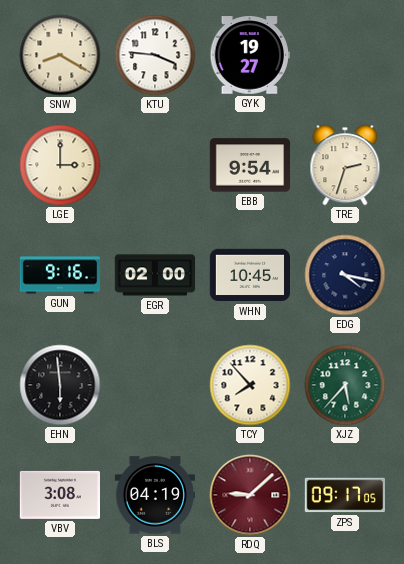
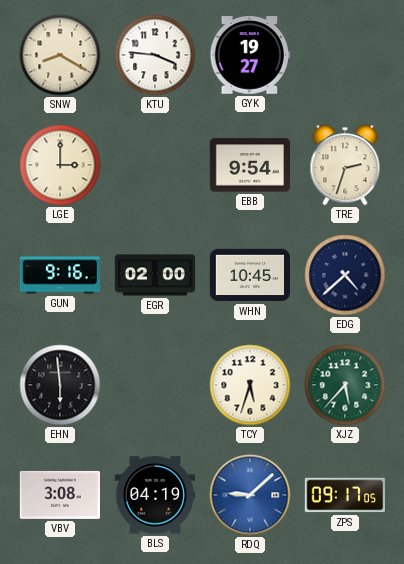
EDG: 4:17 -> 4:38 (345, 275)
TCY: 7:53 -> 5:33 (250, 385)
RDQ dial: burgundy -> blue (250, 495)
